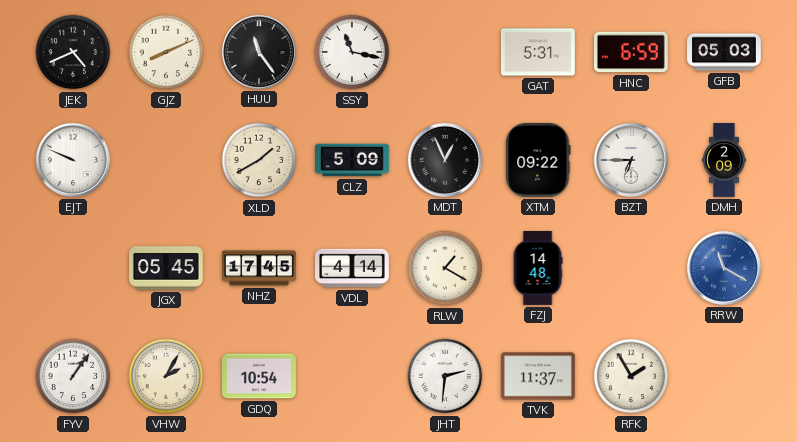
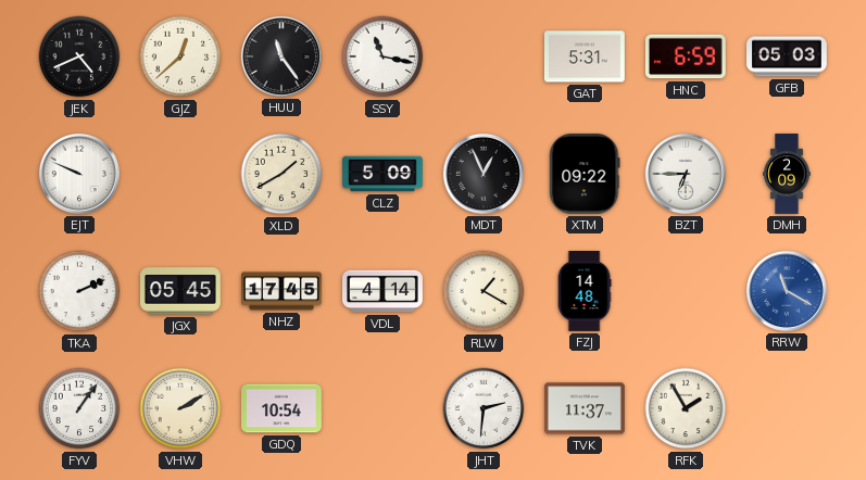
GJZ: 8:11 -> 12:38 (180, 56)
TKA: none -> 2:11 (79, 291)
VHW: 2:05 -> 2:10 (180, 408)
